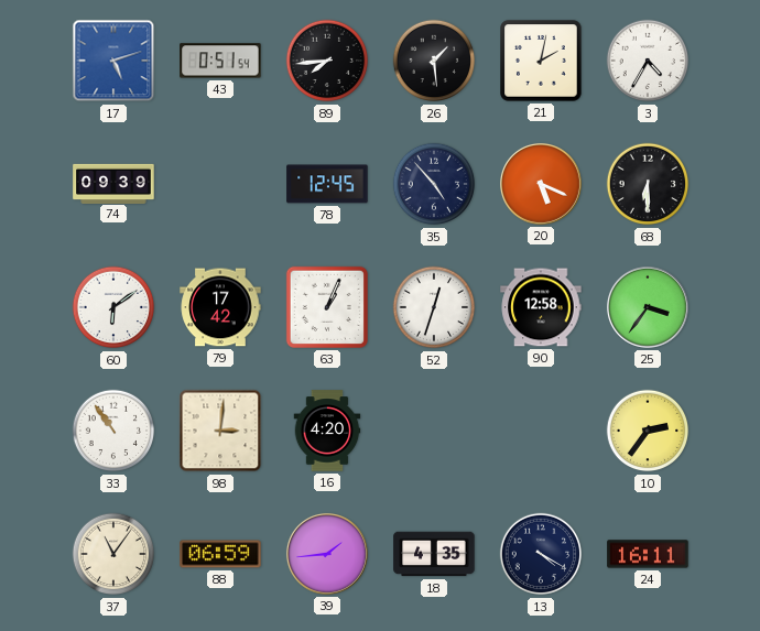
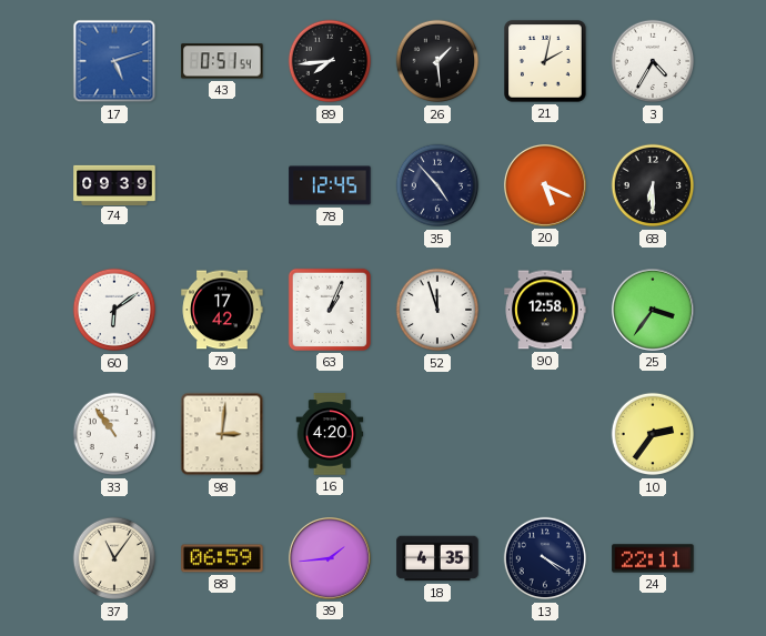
52: 12:33 -> 11:57 (437, 310)
24: 16:11 -> 22:11 (653, 558)
